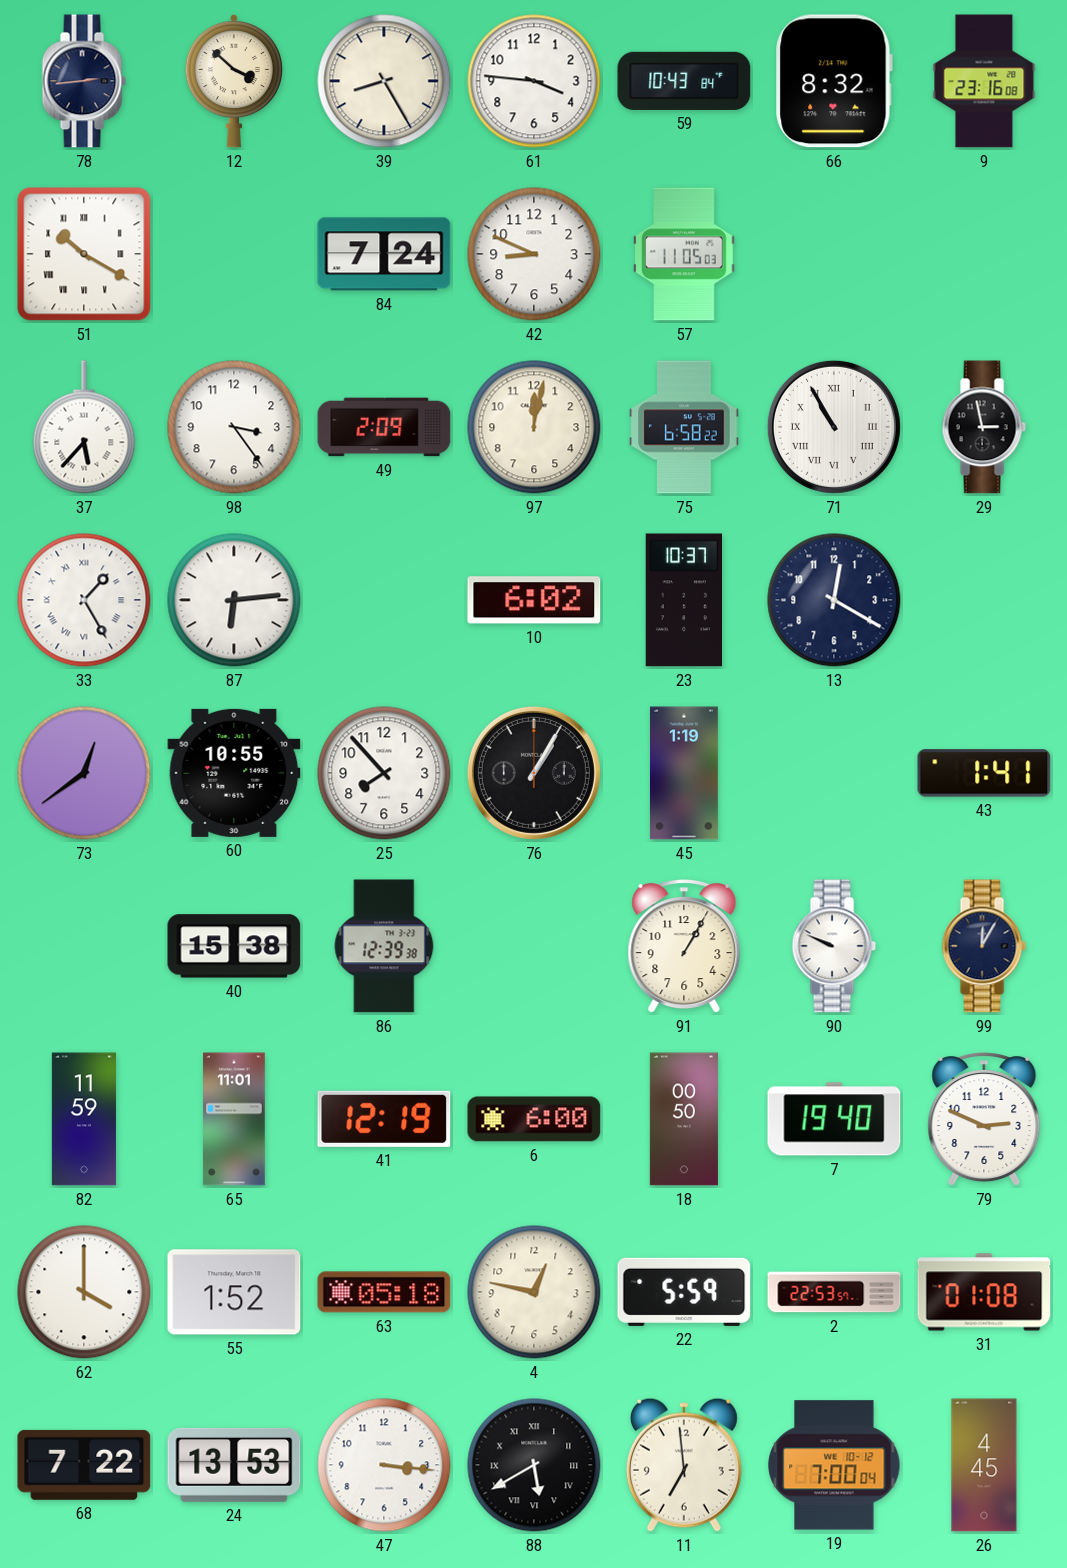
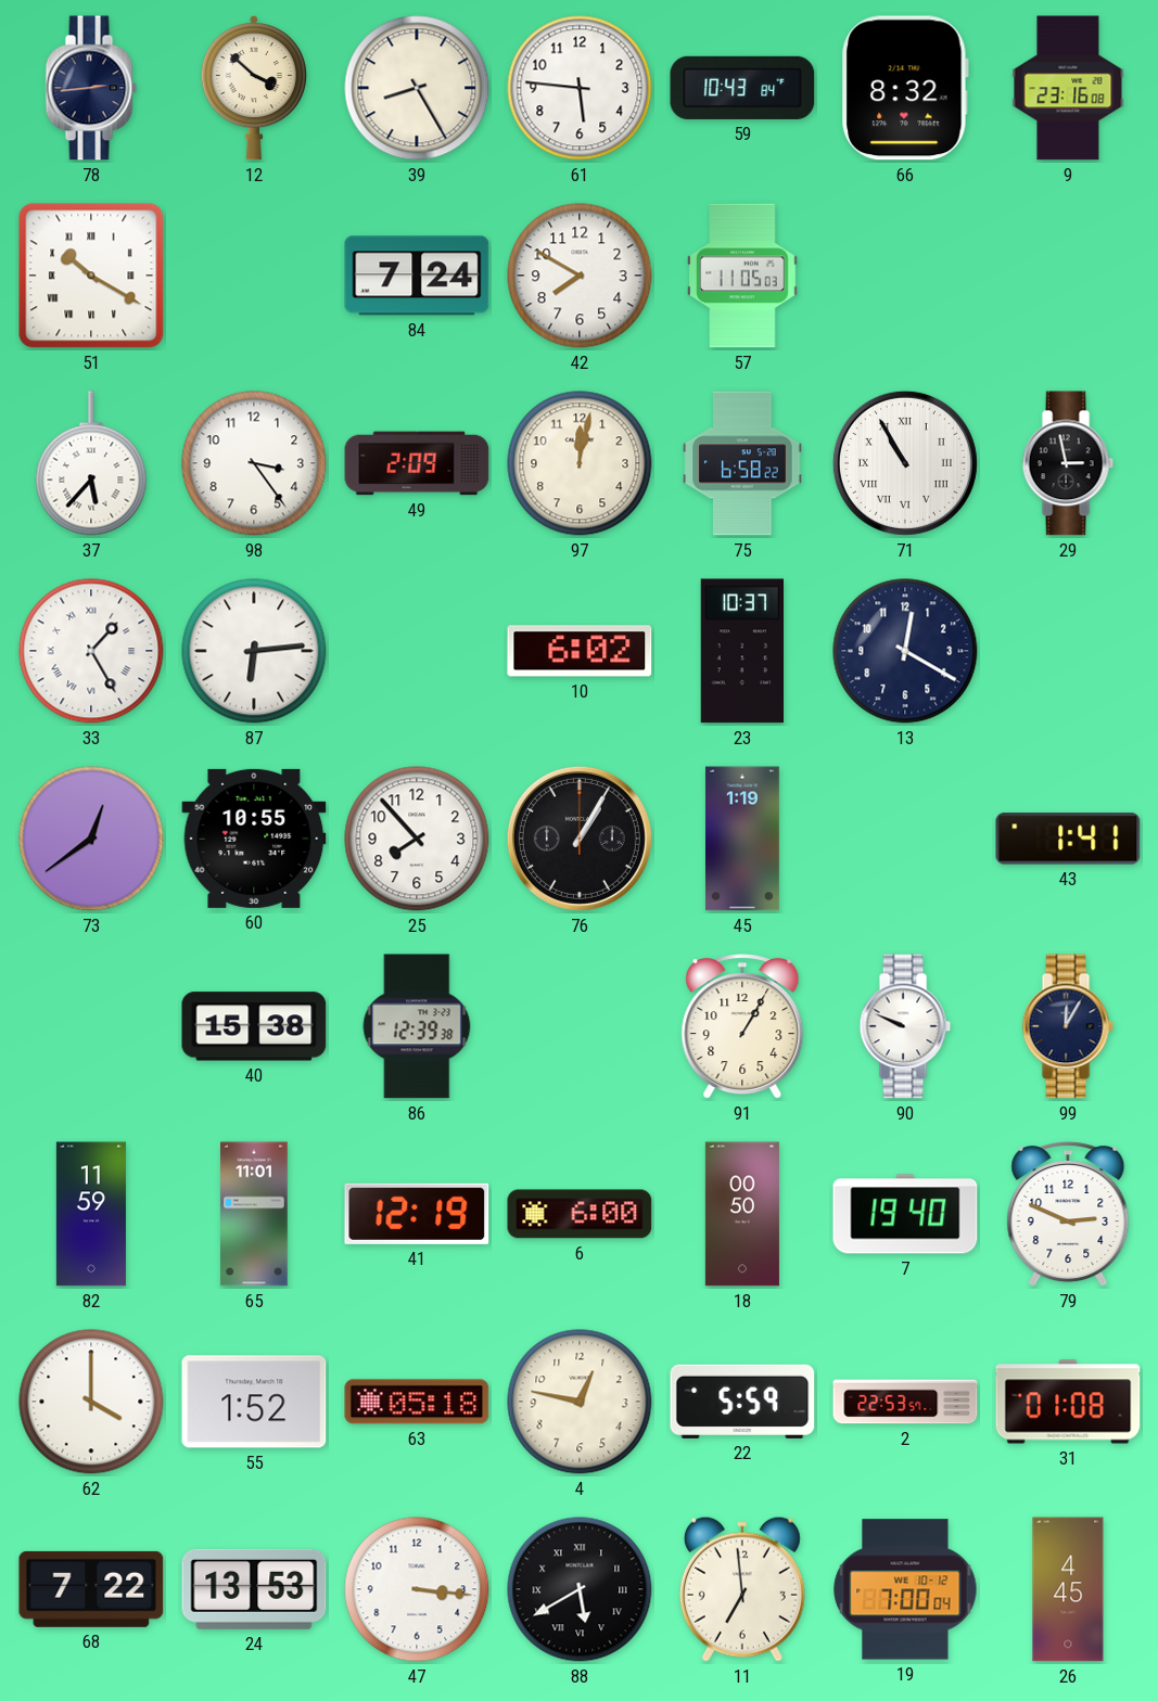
61: 3:46 -> 5:46 (580, 88)
42: 8:49 -> 7:50 (580, 276)
